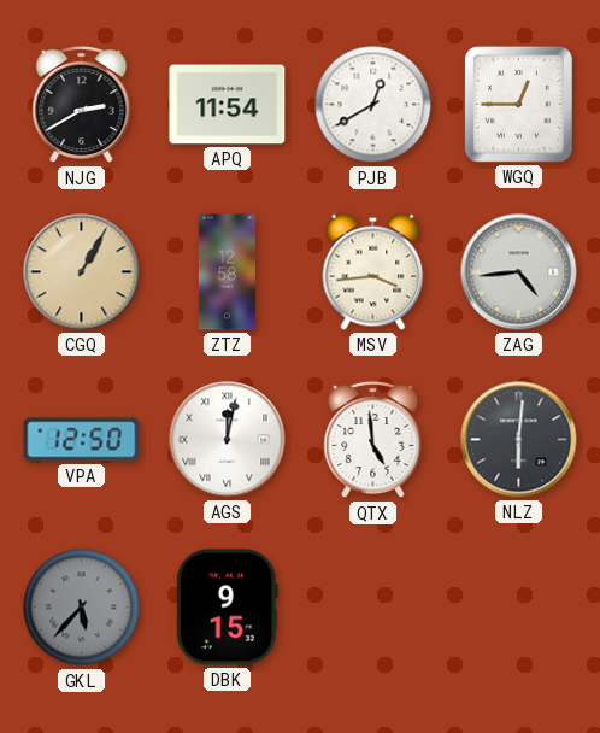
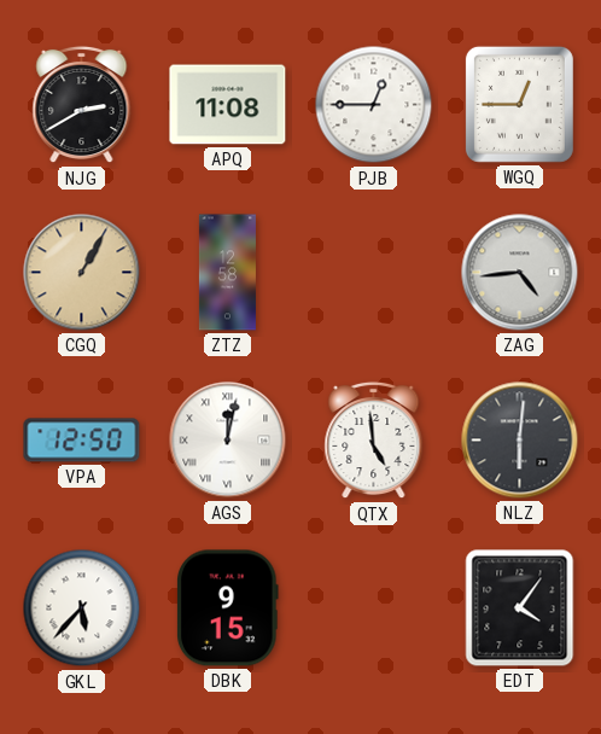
APQ: 11:54 -> 11:08 (228, 105)
PJB: 12:40 -> 12:45 (374, 105)
MSV: 3:44 -> none (373, 271)
GKL dial: grey -> white (82, 608)
EDT: none -> 4:06 (520, 608)
